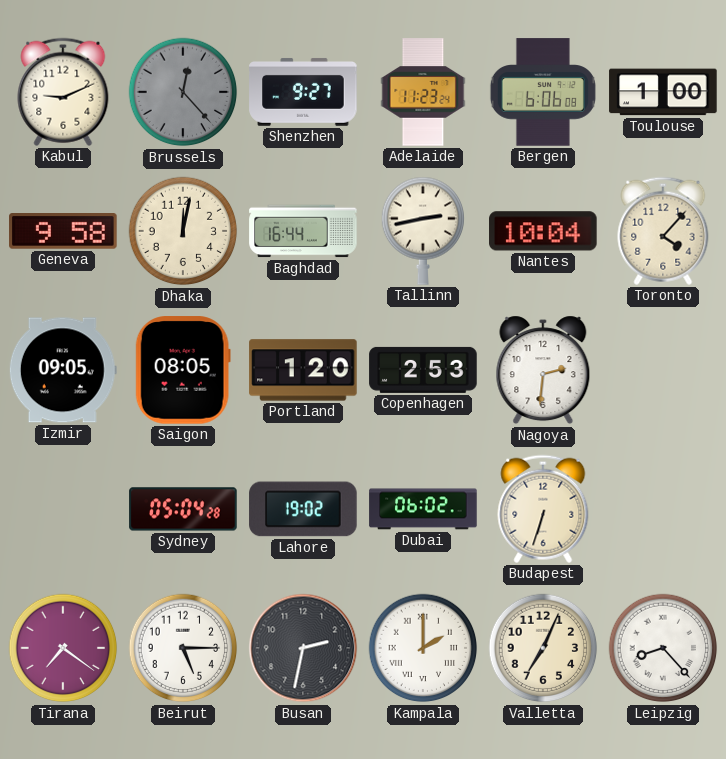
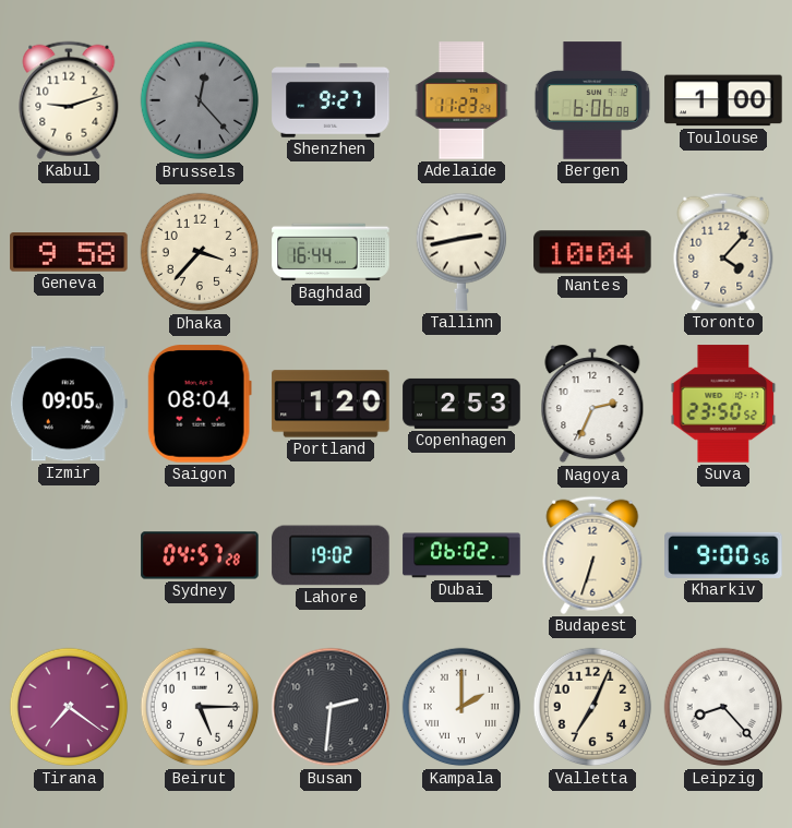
Kabul: 9:11 -> 9:12 (69, 100)
Dhaka: 12:02 -> 3:37 (200, 252)
Saigon: 08:05 -> 08:04 (200, 404)
Nagoya: 2:31 -> 2:34 (592, 404)
Suva: none -> 23:50 (723, 404)
Sydney: 05:04 -> 04:57 (200, 555)
Kharkiv: none -> 9:00 (723, 555)
Busan: 2:32 -> 2:31 (331, 707)
